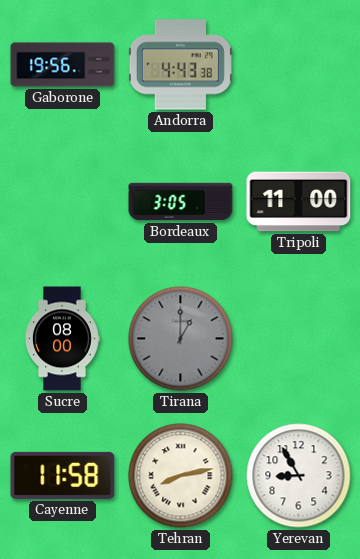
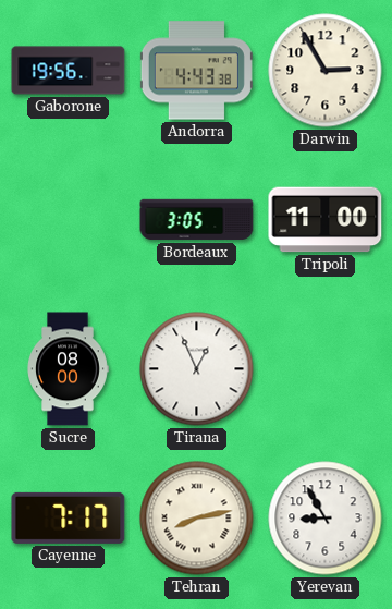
Darwin: none -> 2:55 (326, 71)
Tirana: 1:00 -> 12:56 (197, 369)
Tirana dial: grey -> white (197, 369)
Cayenne: 11:58 -> 7:17 (69, 517)
